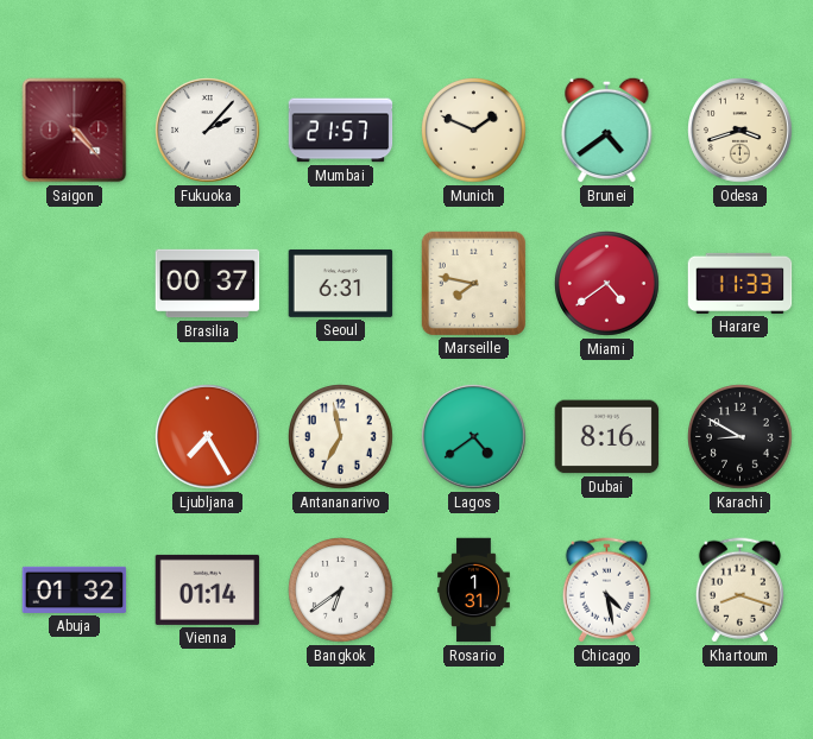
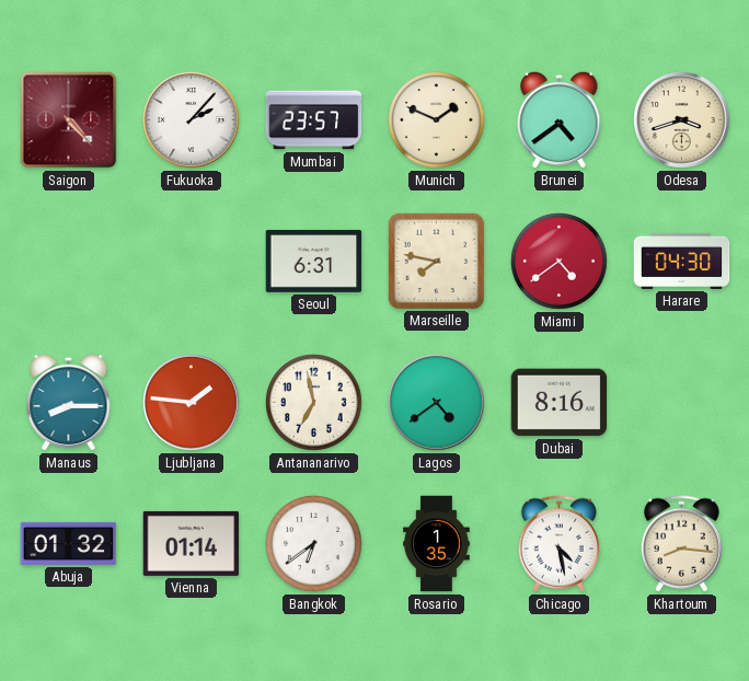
Mumbai: 21:57 -> 23:57 (314, 120)
Brasilia: 00:37 -> none (208, 284)
Harare: 11:33 -> 04:30 (682, 261)
Manaus: none -> 8:15 (69, 402)
Ljubljana: 7:25 -> 1:46 (192, 403)
Karachi: 8:50 -> none (740, 437)
Rosario: 1:31 -> 1:35 (437, 544)
Khartoum: 8:18 -> 8:16 (681, 544)
